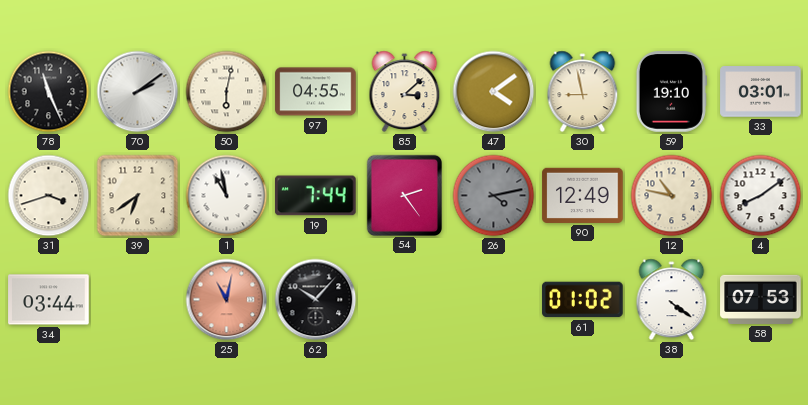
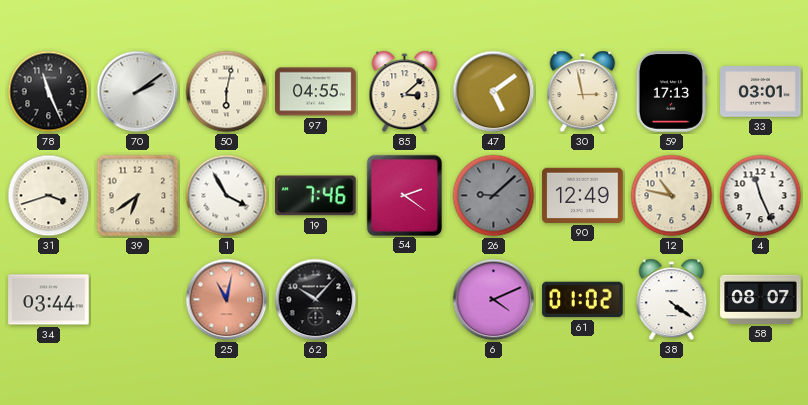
47: 4:09 -> 5:09 (494, 92)
30: 8:58 -> 2:58 (583, 92)
59: 19:10 -> 17:13 (671, 92)
1: 10:58 -> 3:55 (227, 196)
19: 7:44 -> 7:46 (316, 196)
54: 2:24 -> 2:21 (404, 195)
26: 4:13 -> 9:08 (494, 196)
4: 8:09 -> 11:26 (761, 196)
6: none -> 4:11 (494, 300)
58: 07:53 -> 08:07 (761, 299)
